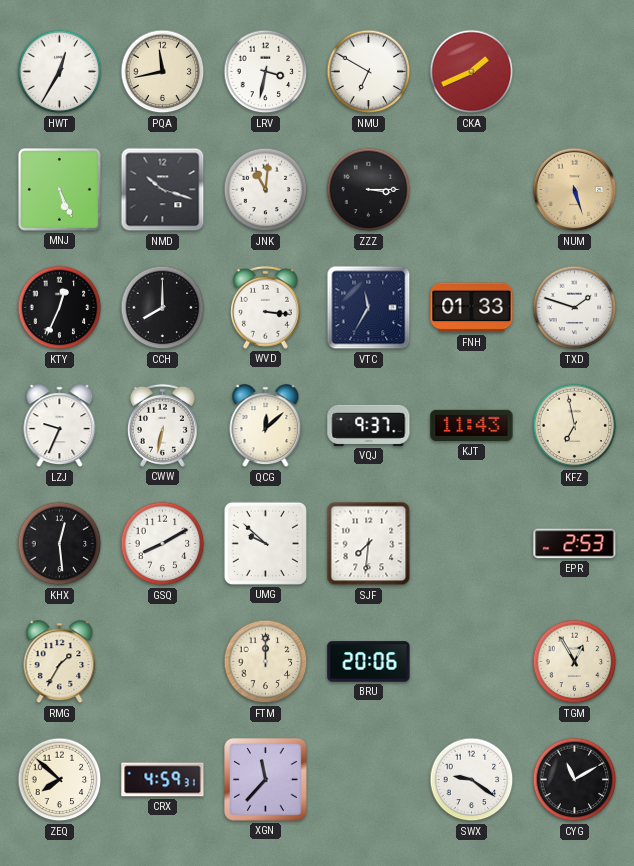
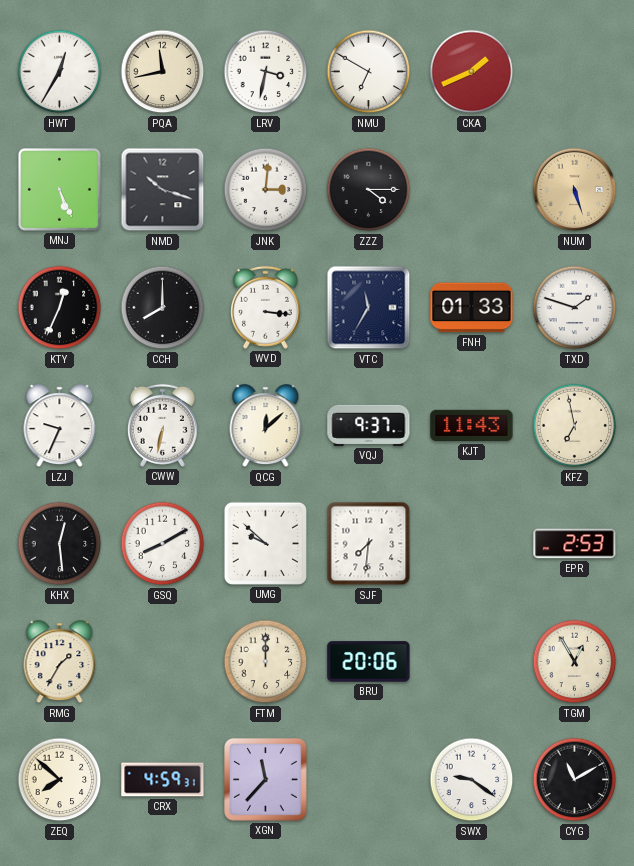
JNK: 11:01 -> 3:01 (266, 190)
ZZZ: 3:15 -> 4:15 (369, 190)
